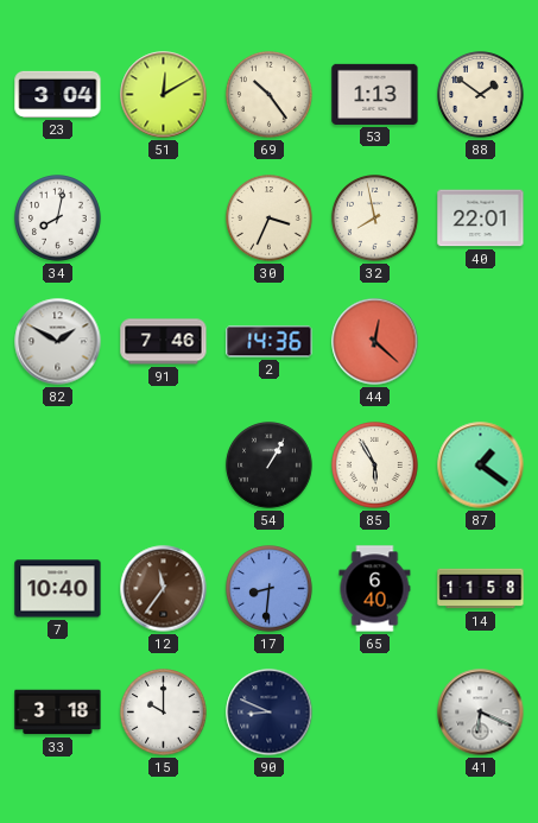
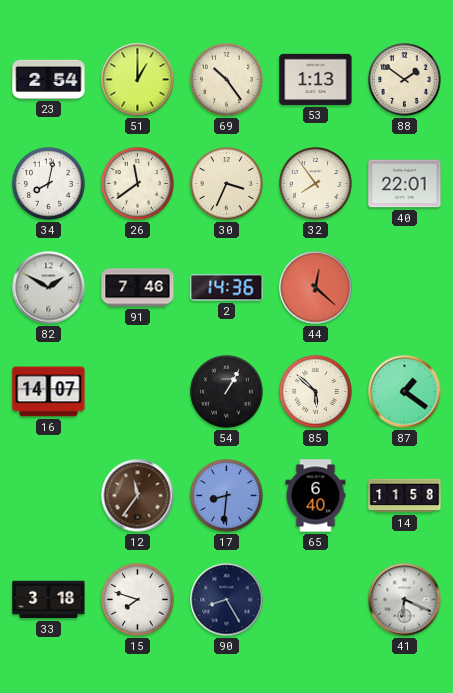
23: 3:04 -> 2:54 (49, 79)
51: 12:10 -> 1:00 (138, 80)
26: none -> 11:39 (138, 184)
32: 7:58 -> 7:54 (316, 184)
16: none -> 14:07 (49, 392)
85: 5:55 -> 5:52 (316, 392)
7: 10:40 -> none (58, 589)
15: 10:00 -> 7:48 (138, 600)
90: 8:49 -> 8:25 (227, 600)
